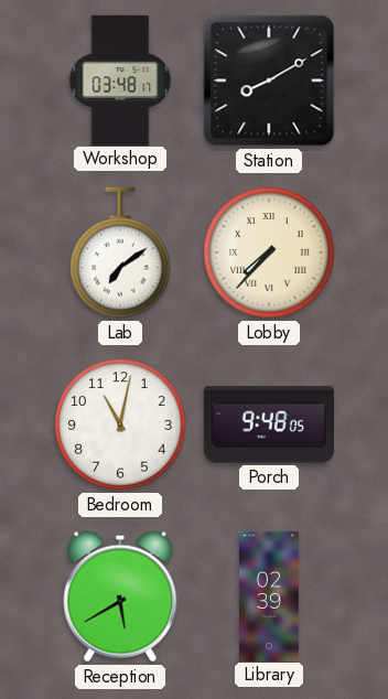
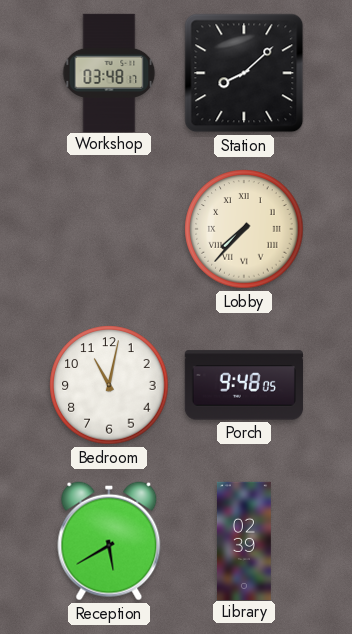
Station: 8:10 -> 8:08 (244, 73)
Lab: 7:09 -> none (120, 252)
